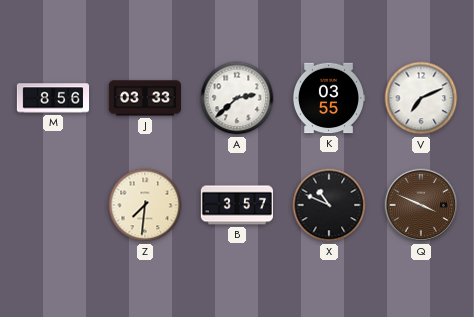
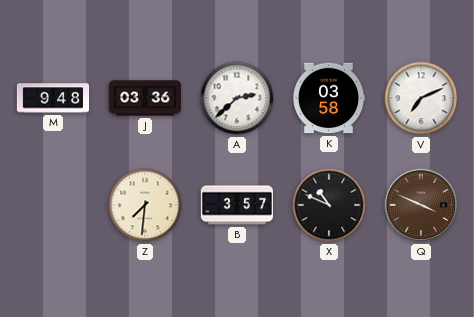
M: 8:56 -> 9:48 (53, 98)
J: 03:33 -> 03:36 (144, 98)
K: 03:55 -> 03:58 (328, 98)
